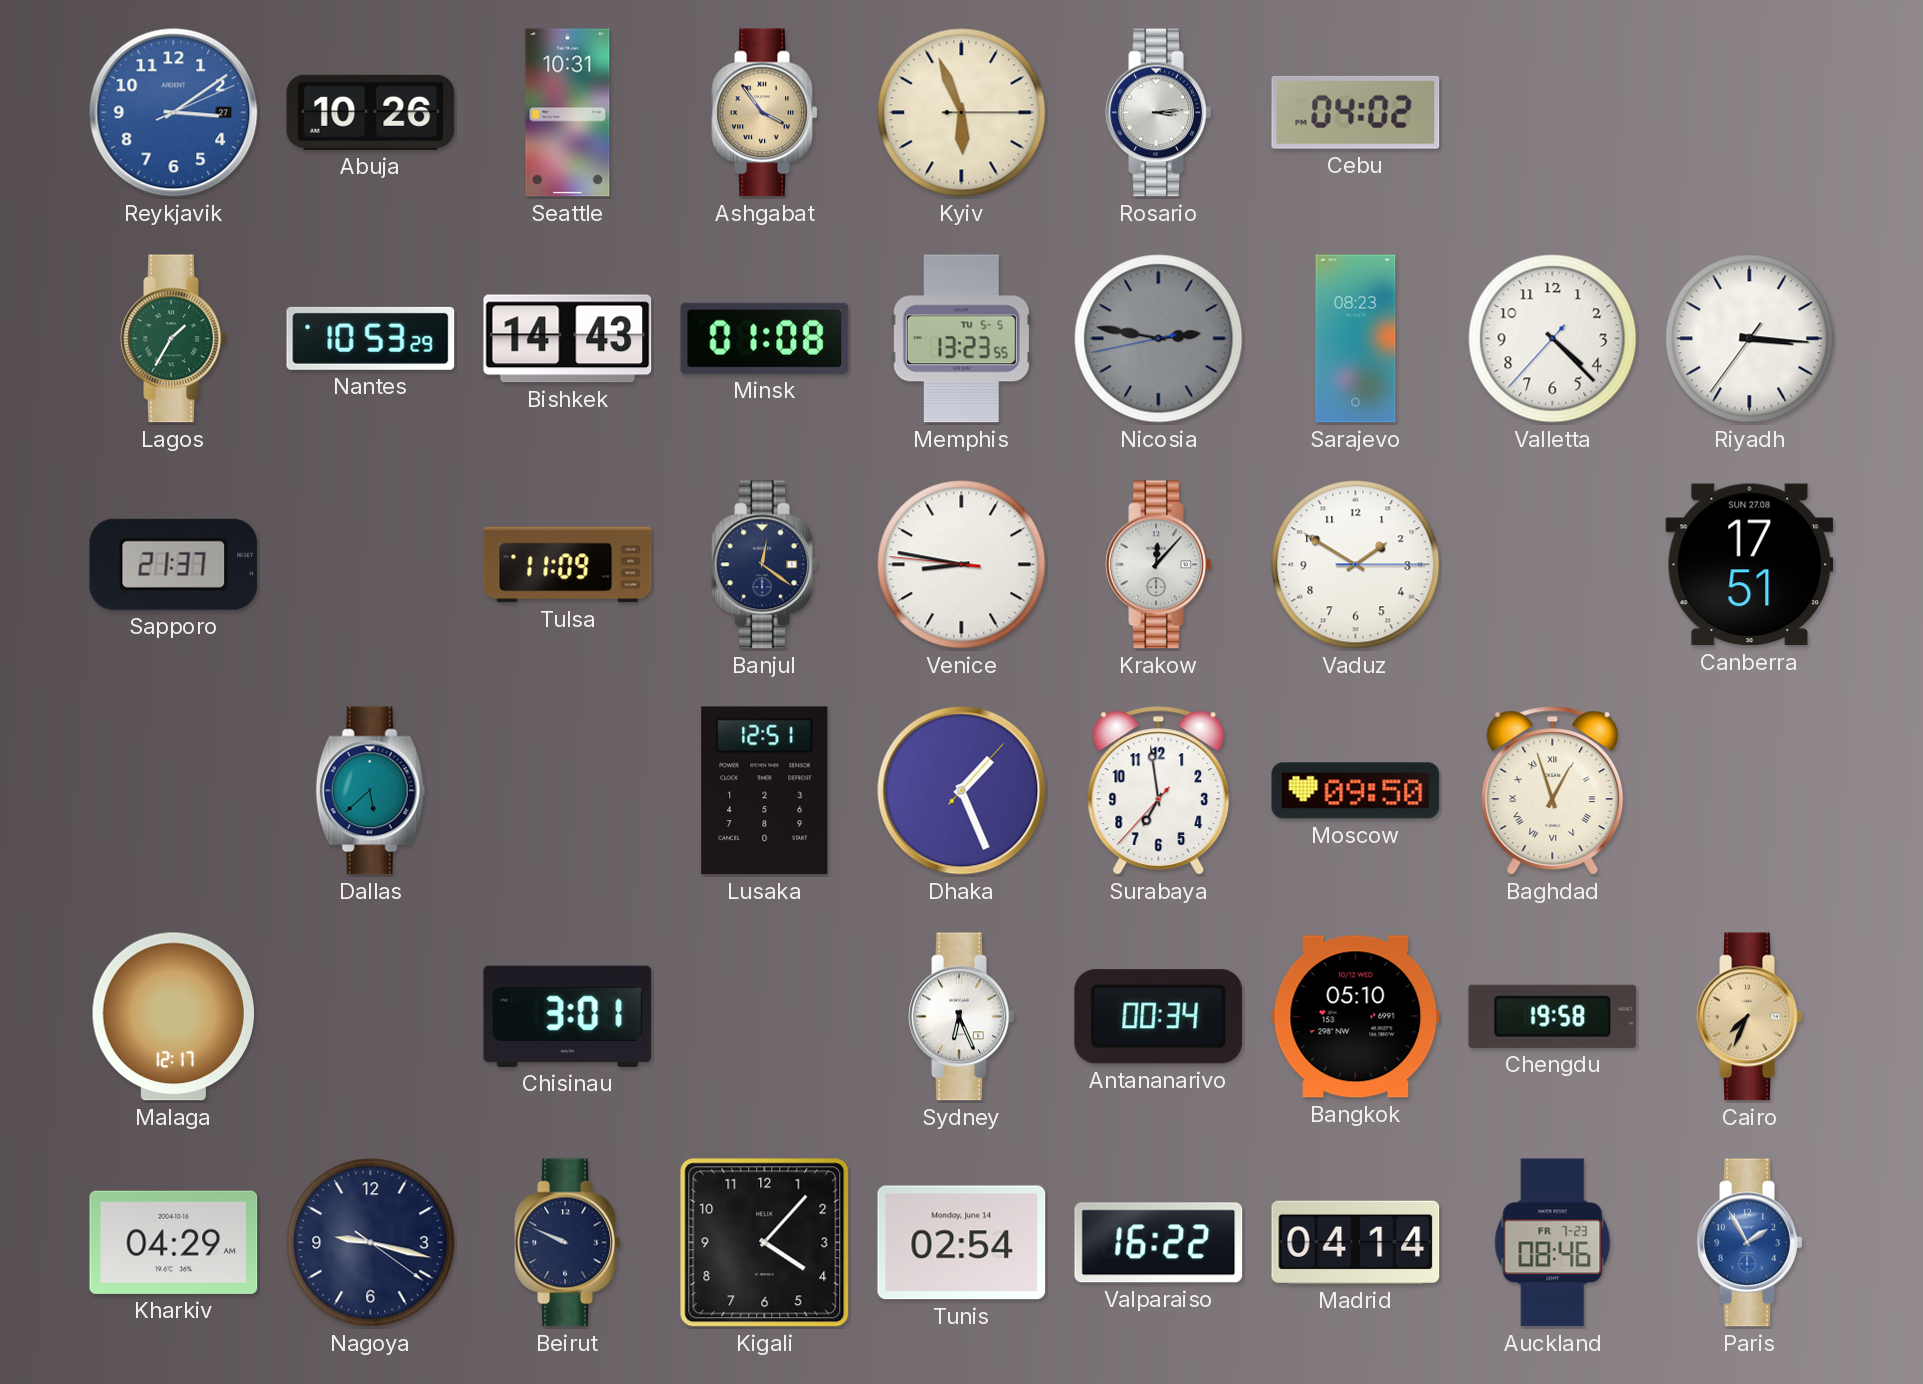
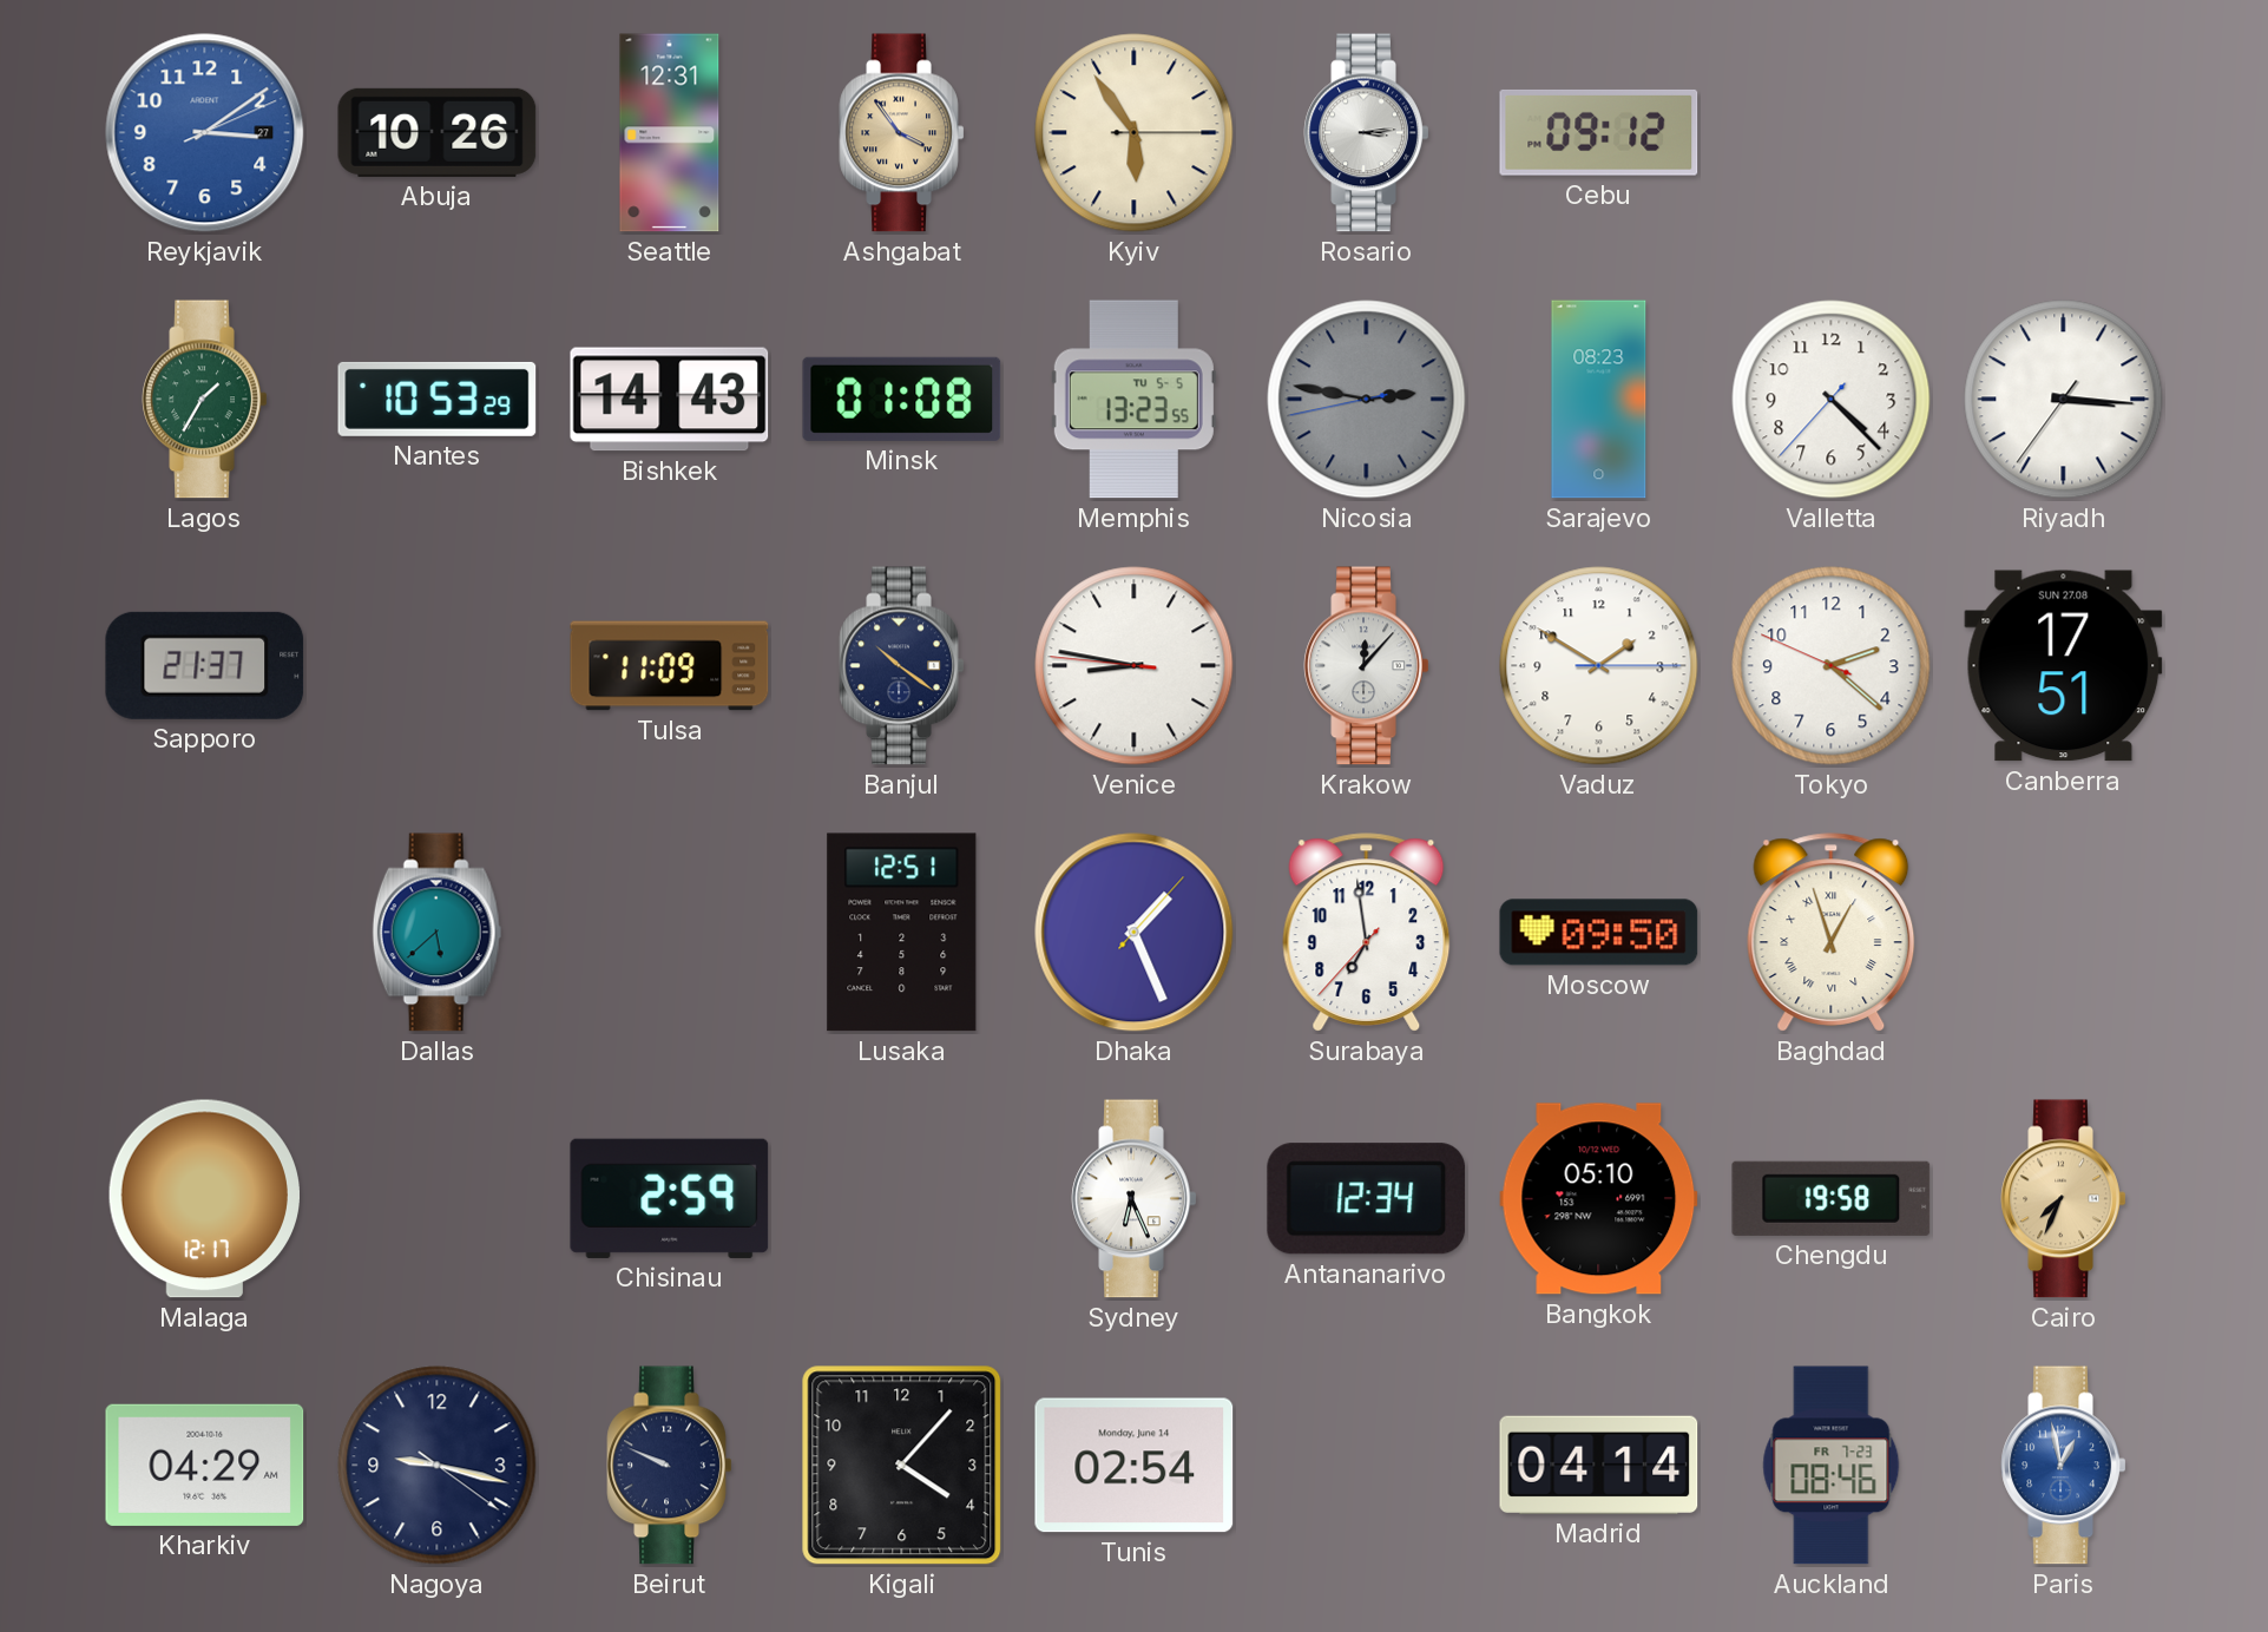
Seattle: 10:31 -> 12:31 (670, 133)
Kyiv: 5:56 -> 5:54 (1135, 133)
Cebu: 04:02 -> 09:12 (1599, 132)
Banjul: 12:21 -> 10:21 (902, 666)
Tokyo: none -> 2:21 (1832, 666)
Chisinau: 3:01 -> 2:59 (670, 1198)
Antananarivo: 00:34 -> 12:34 (1367, 1199)
Valparaiso: 16:22 -> none (1159, 1243)
Paris: 1:55 -> 12:58 (2064, 1466)
